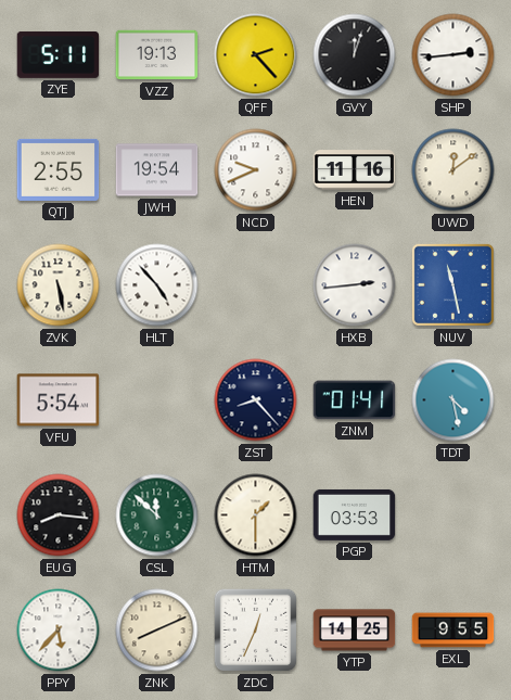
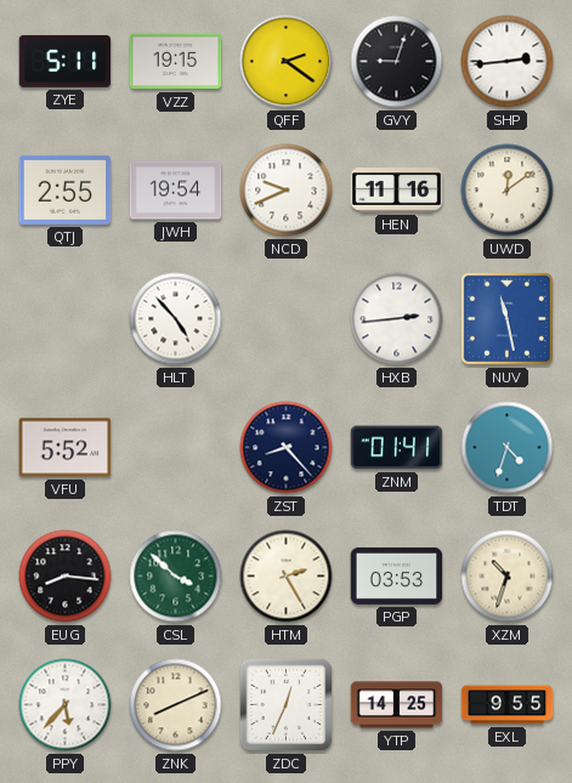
VZZ: 19:13 -> 19:15 (176, 62)
QFF: 2:23 -> 2:21 (287, 62)
GVY: 12:03 -> 9:03 (397, 62)
ZVK: 5:28 -> none (59, 285)
VFU: 5:54 -> 5:52 (66, 448)
TDT: 4:28 -> 4:33 (508, 448)
CSL: 11:52 -> 3:52 (176, 577)
HTM: 1:30 -> 2:25 (287, 577)
XZM: none -> 10:33 (508, 577)
